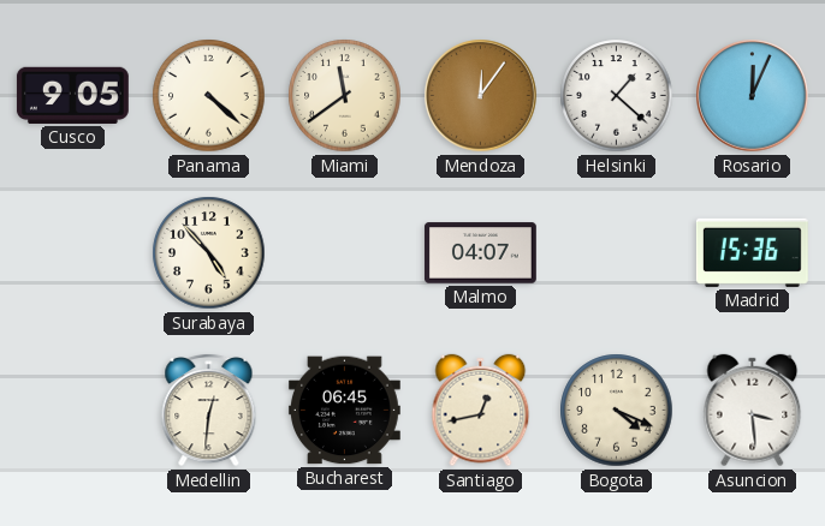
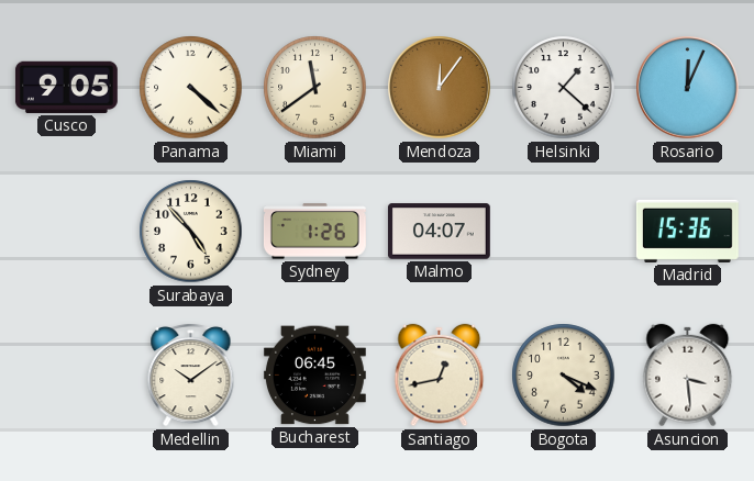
Sydney: none -> 1:26 (314, 232)
Medellin: 12:31 -> 10:09 (191, 374)
